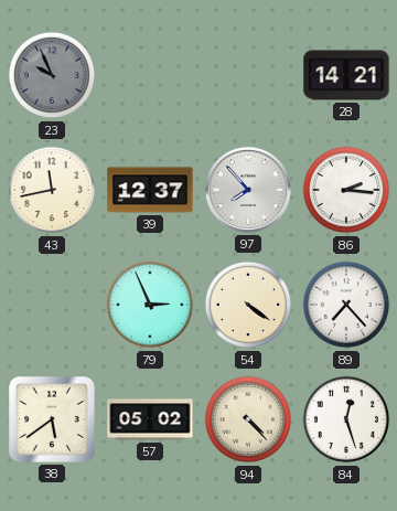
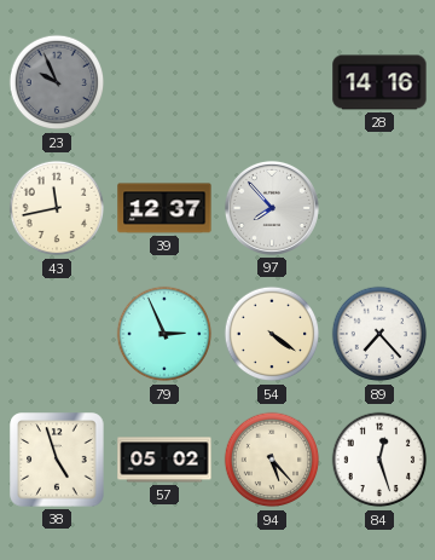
28: 14:21 -> 14:16 (379, 82)
86: 2:16 -> none (346, 190)
38: 5:39 -> 4:57 (57, 460)
94: 4:23 -> 5:23 (272, 460)
